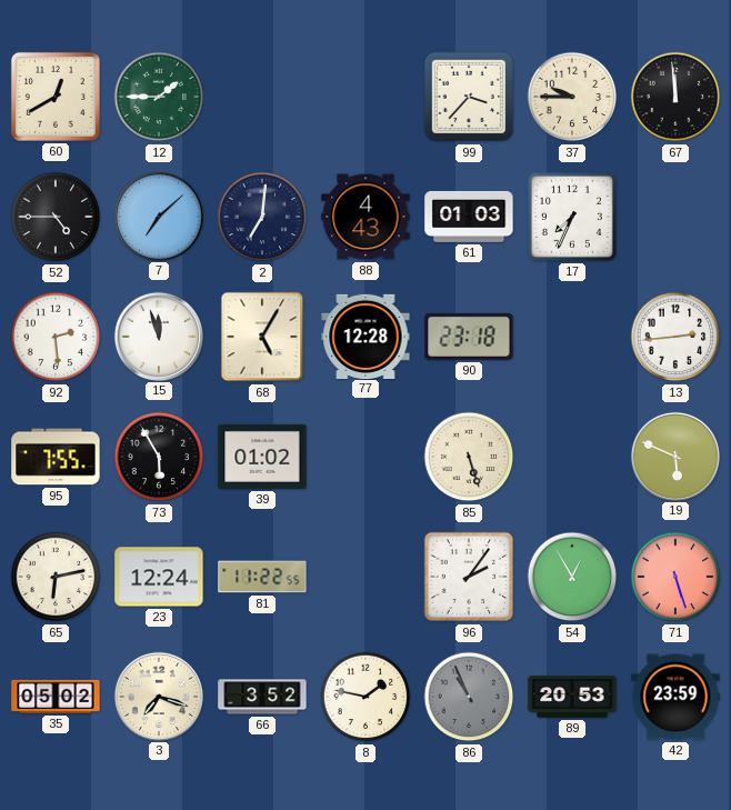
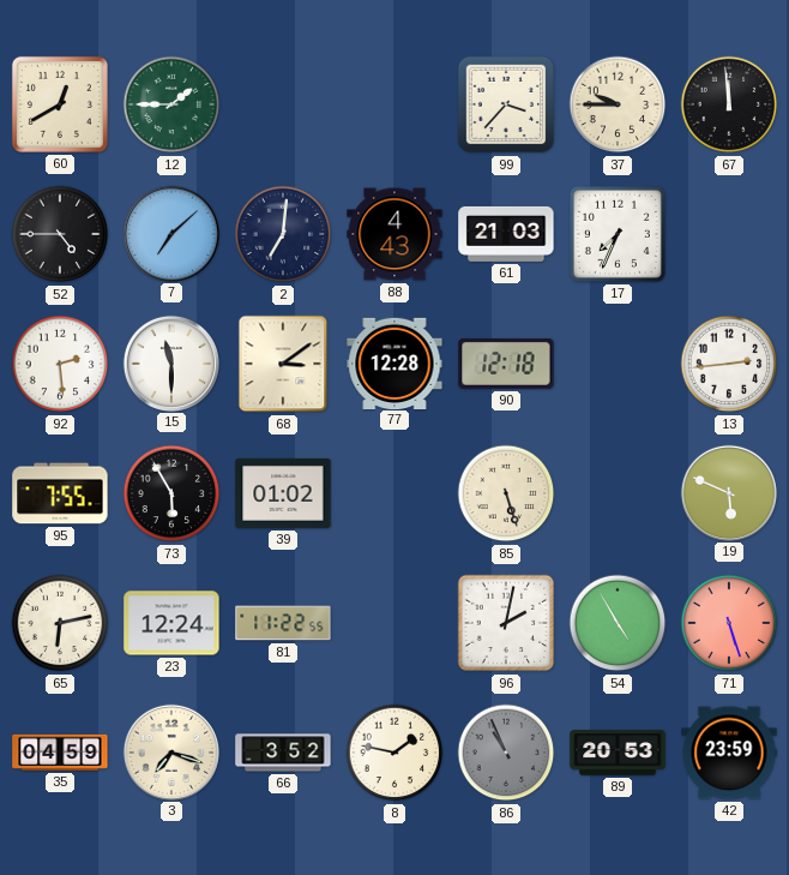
61: 01:03 -> 21:03 (506, 234)
15: 11:57 -> 11:30 (170, 362)
68: 5:05 -> 3:09 (283, 364)
90: 23:18 -> 12:18 (506, 364)
96: 2:06 -> 2:02 (506, 623)
54: 12:55 -> 4:55 (618, 623)
35: 05:02 -> 04:59 (60, 753)
